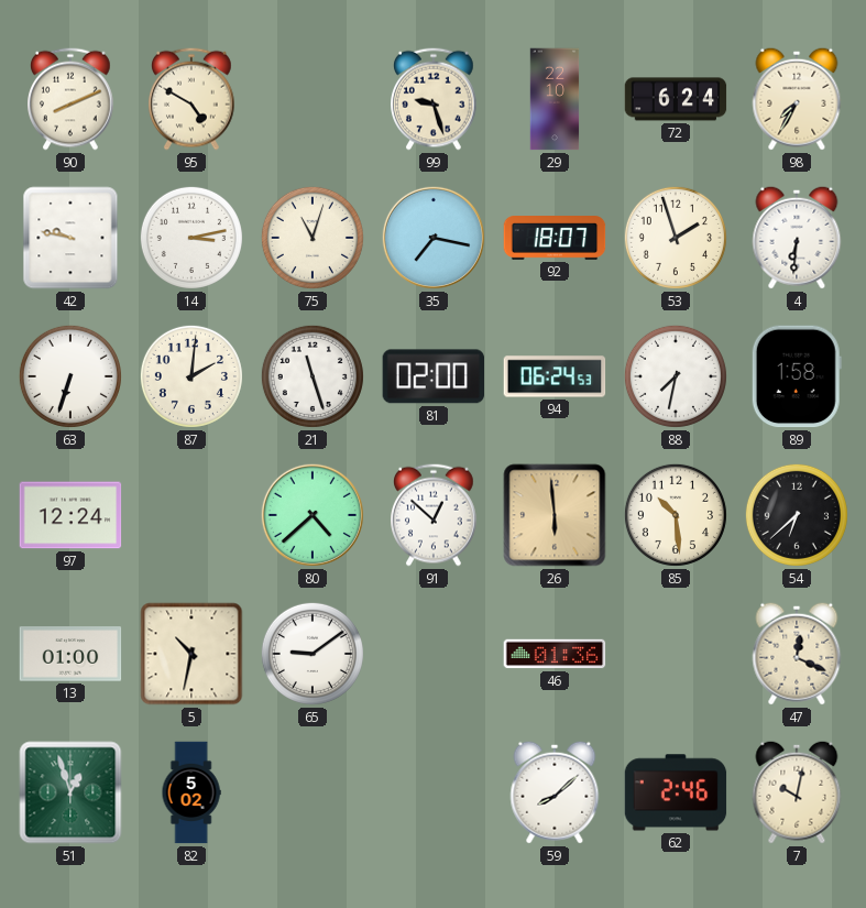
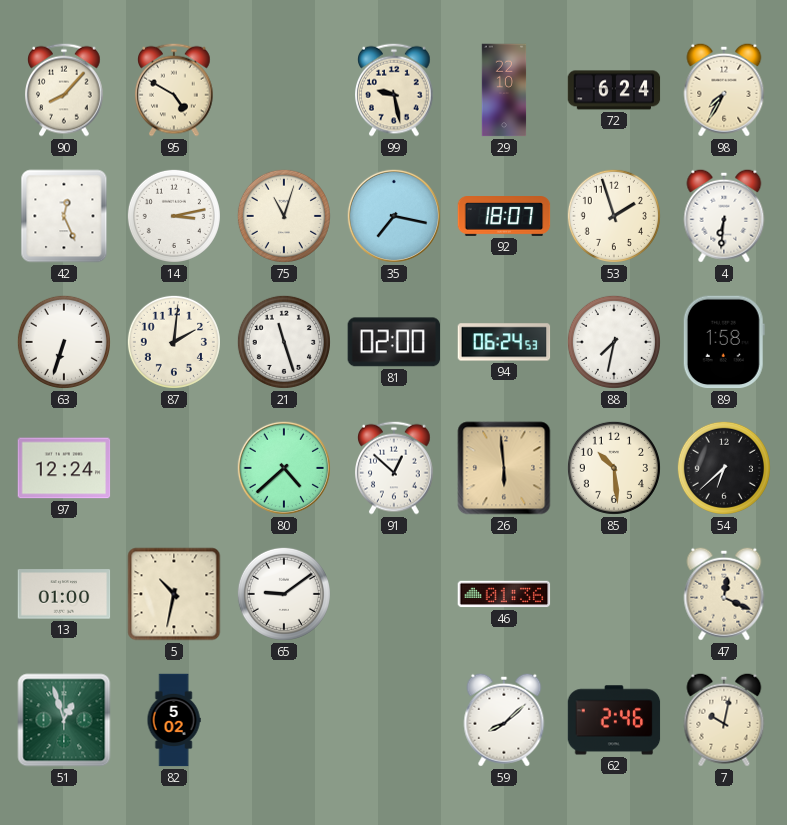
90: 8:11 -> 8:07 (64, 90)
99: 9:27 -> 9:28 (394, 90)
42: 9:47 -> 12:26 (64, 216)
